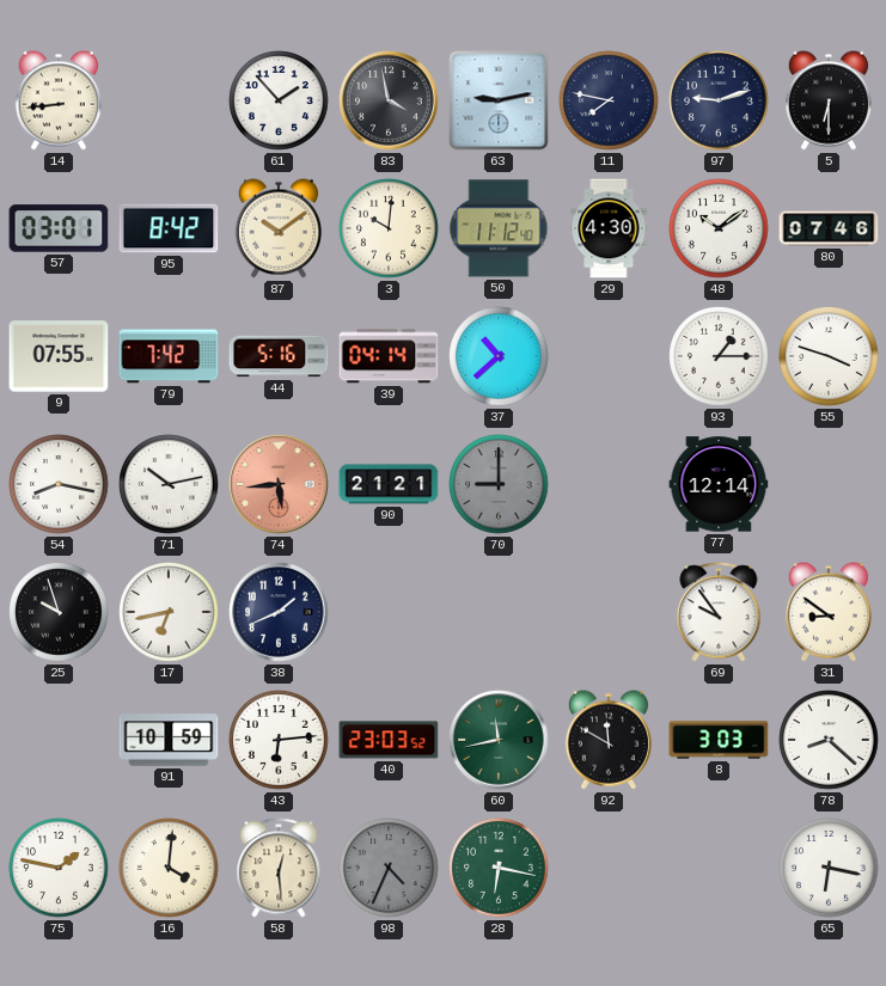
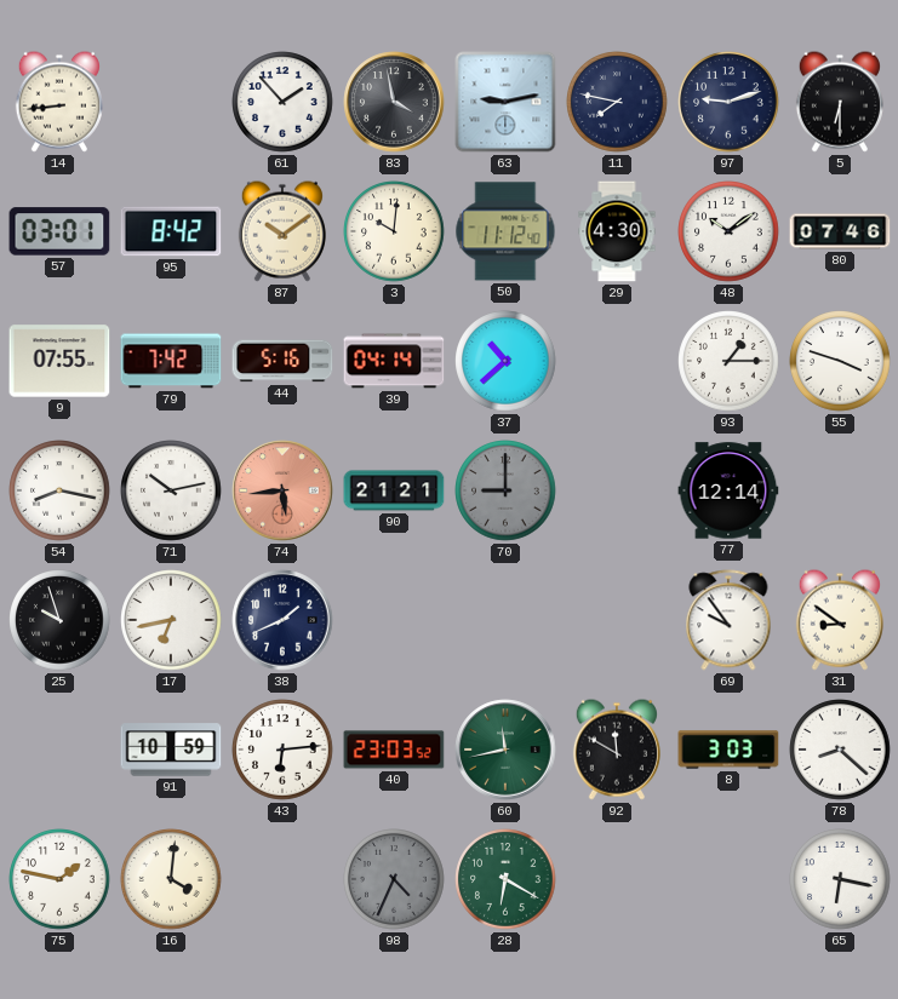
58: 12:29 -> none (279, 868)
28: 6:17 -> 6:20 (505, 879)
